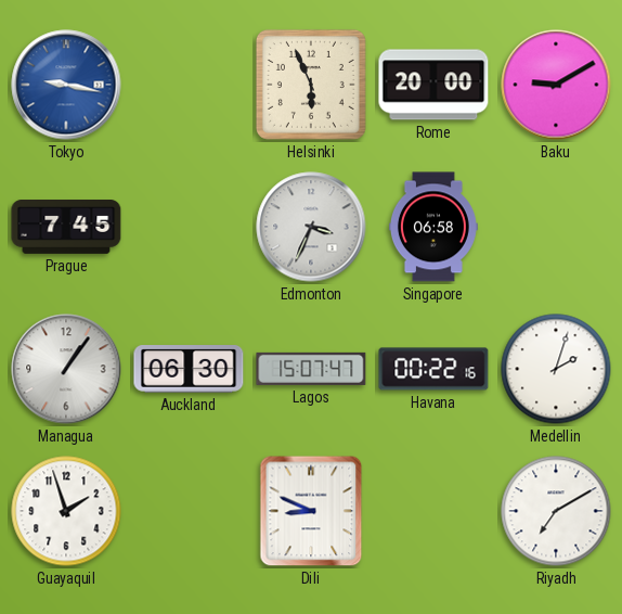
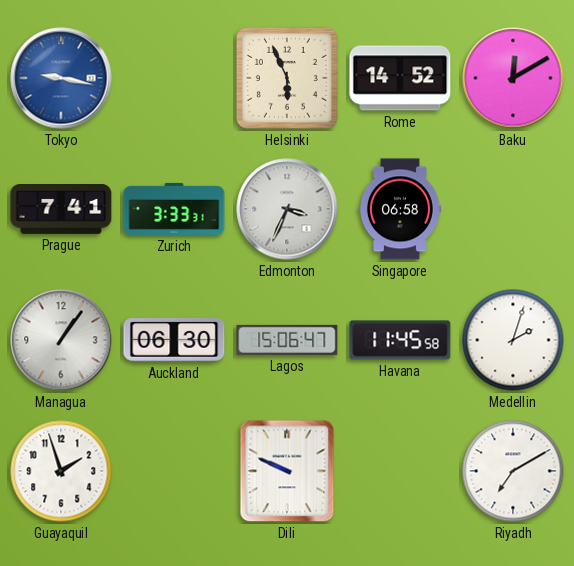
Rome: 20:00 -> 14:52 (400, 78)
Baku: 9:10 -> 12:10 (513, 78)
Prague: 7:45 -> 7:41 (61, 210)
Zurich: none -> 3:33 (174, 209)
Lagos: 15:07 -> 15:06 (287, 340)
Havana: 00:22 -> 11:45 (400, 340)
Dili: 8:49 -> 9:49 (287, 471)
